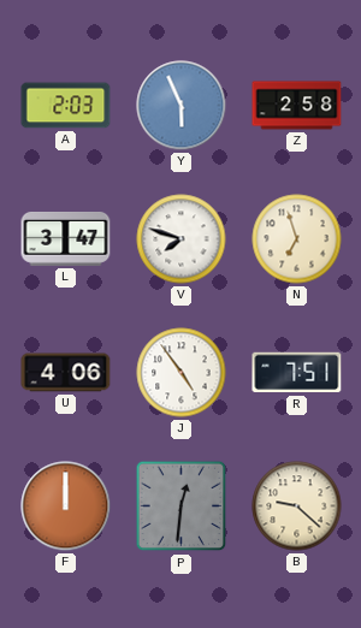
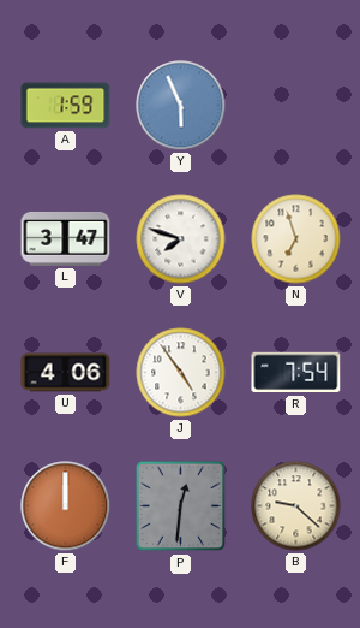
A: 2:03 -> 1:59 (66, 106)
Z: 2:58 -> none (297, 106)
R: 7:51 -> 7:54 (296, 373)
